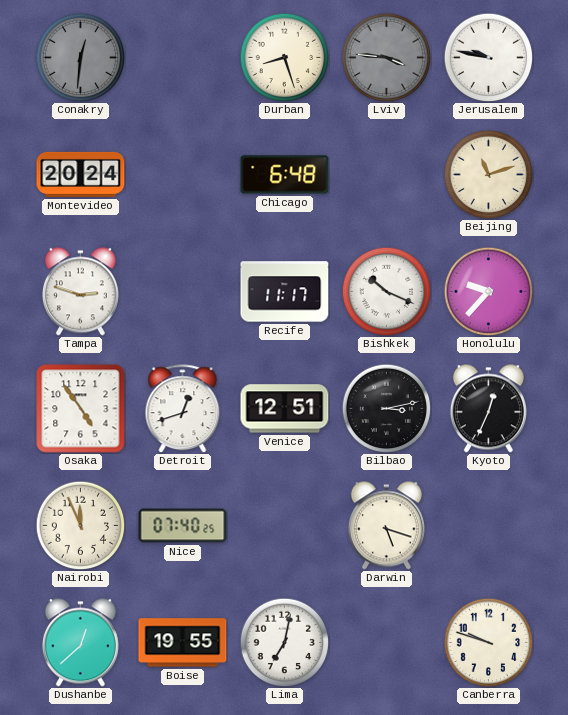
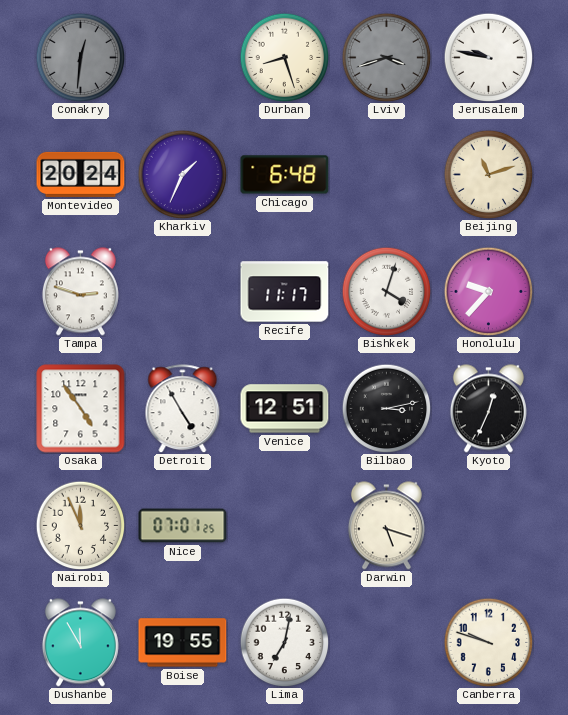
Lviv: 3:46 -> 3:42 (386, 57)
Kharkiv: none -> 1:34 (182, 174)
Bishkek: 10:19 -> 4:03 (386, 291)
Detroit: 12:42 -> 4:55 (183, 409)
Nice: 07:40 -> 07:01 (183, 526)
Dushanbe: 12:38 -> 11:55 (80, 643)
